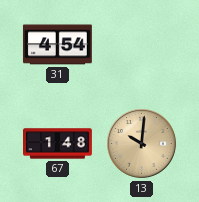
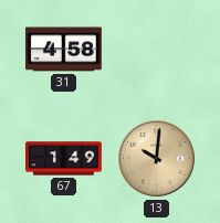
31: 4:54 -> 4:58 (63, 50)
67: 1:48 -> 1:49 (64, 159)
